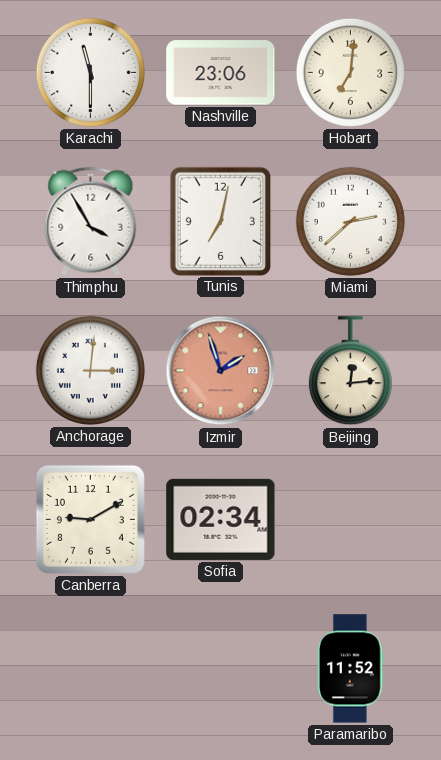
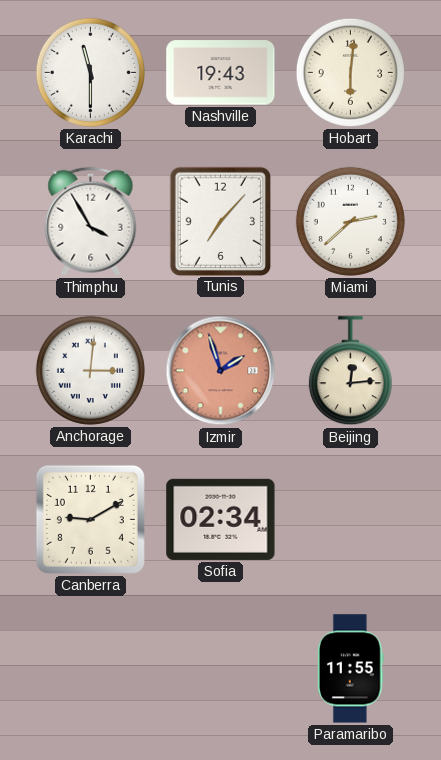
Nashville: 23:06 -> 19:43 (221, 73)
Hobart: 7:01 -> 6:01 (350, 72)
Tunis: 7:02 -> 7:07 (220, 221)
Paramaribo: 11:52 -> 11:55 (351, 669)
